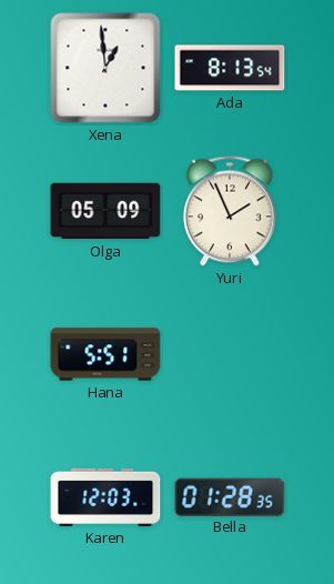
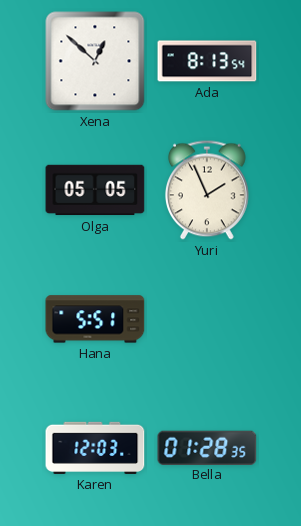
Xena: 12:59 -> 12:52 (95, 61)
Olga: 05:09 -> 05:05 (95, 190)
